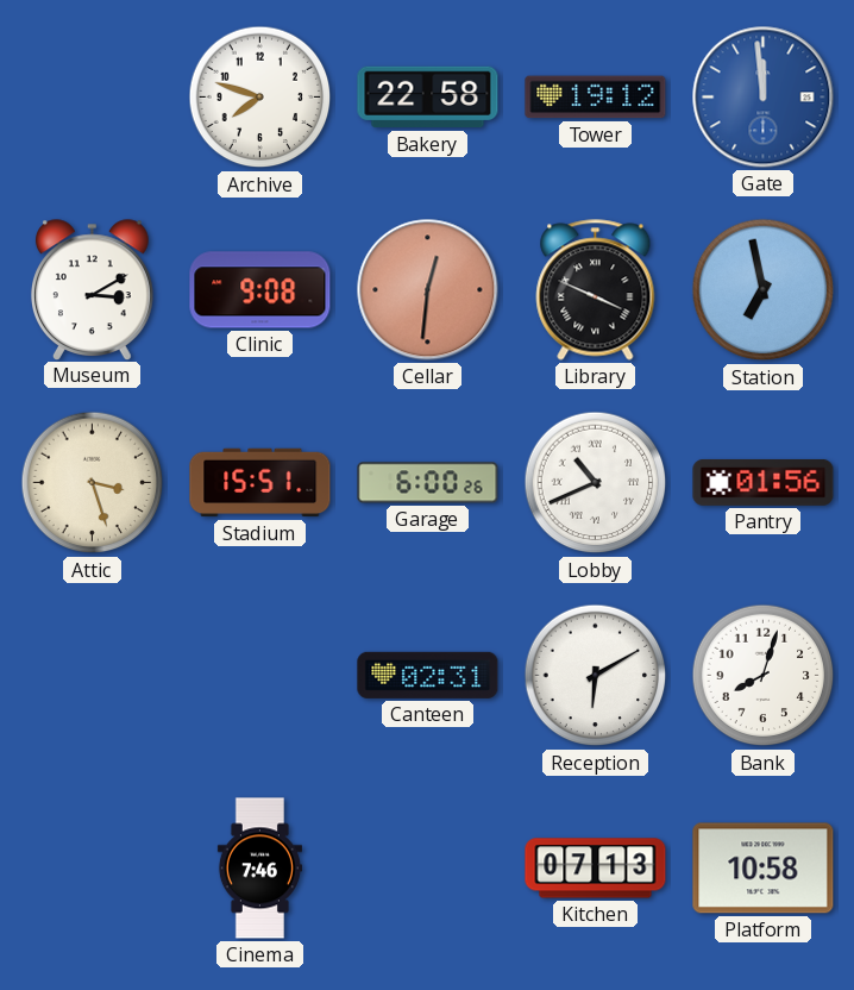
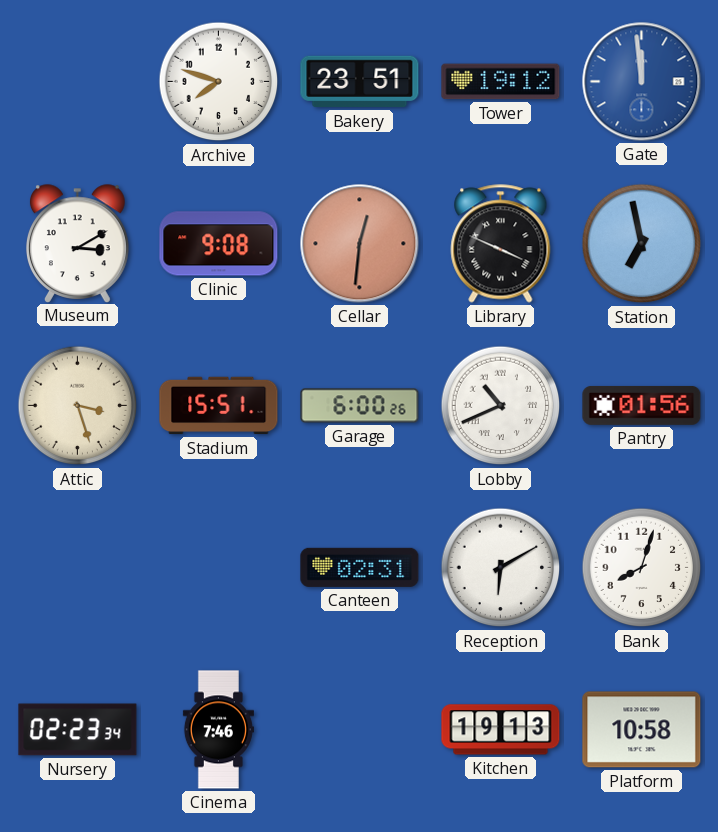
Bakery: 22:58 -> 23:51 (360, 82)
Nursery: none -> 02:23 (78, 730)
Kitchen: 07:13 -> 19:13 (501, 730)
